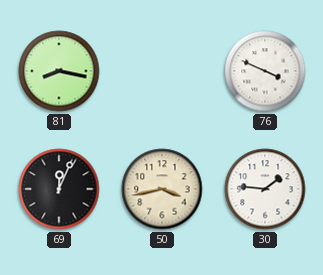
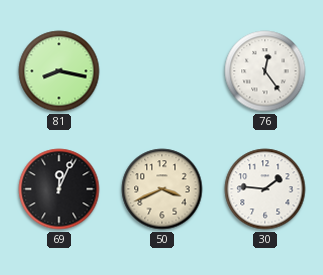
76: 3:49 -> 12:24 (265, 71)
50: 3:43 -> 3:41 (162, 189)
